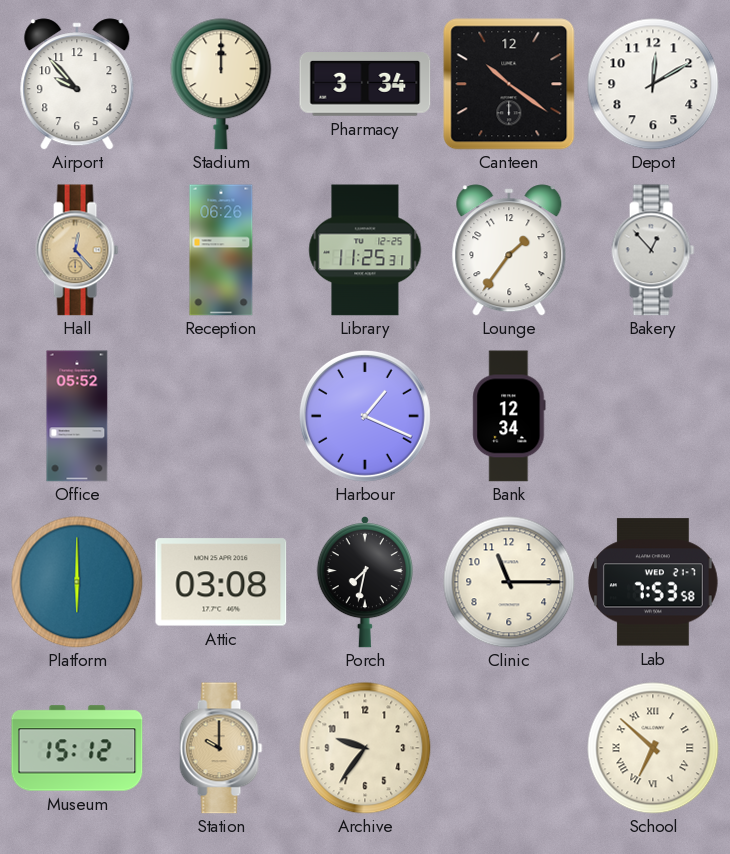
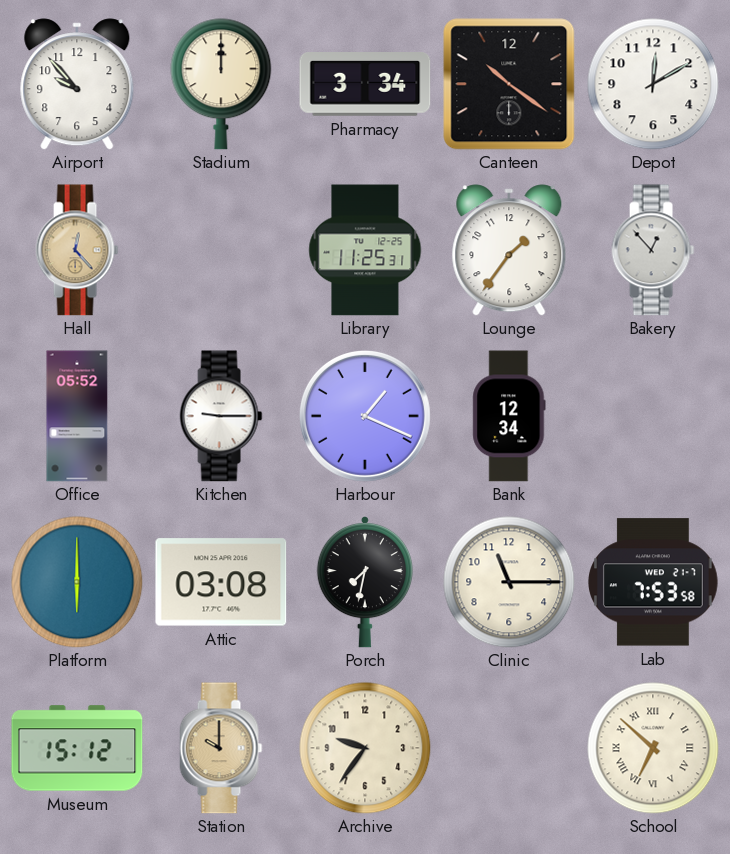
Reception: 06:26 -> none (221, 250)
Kitchen: none -> 9:15 (221, 416)
